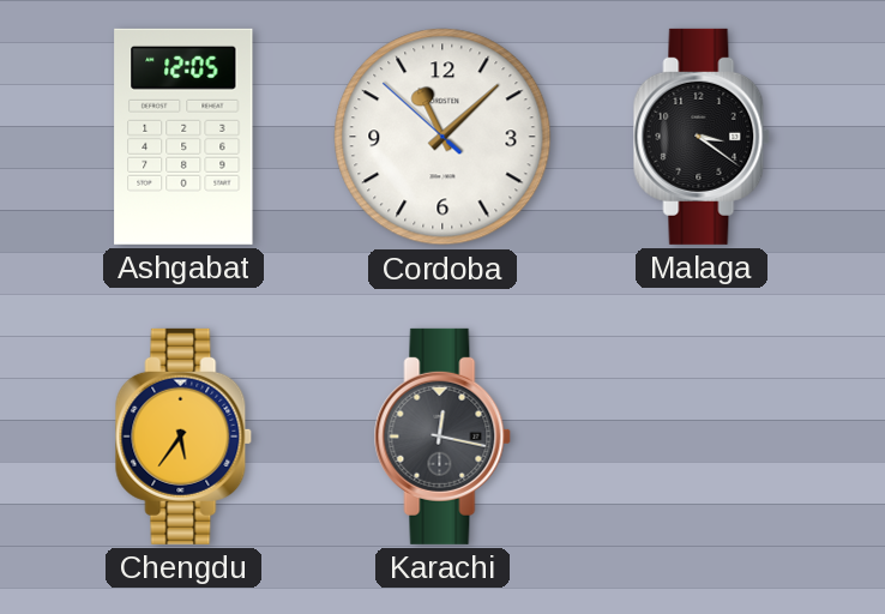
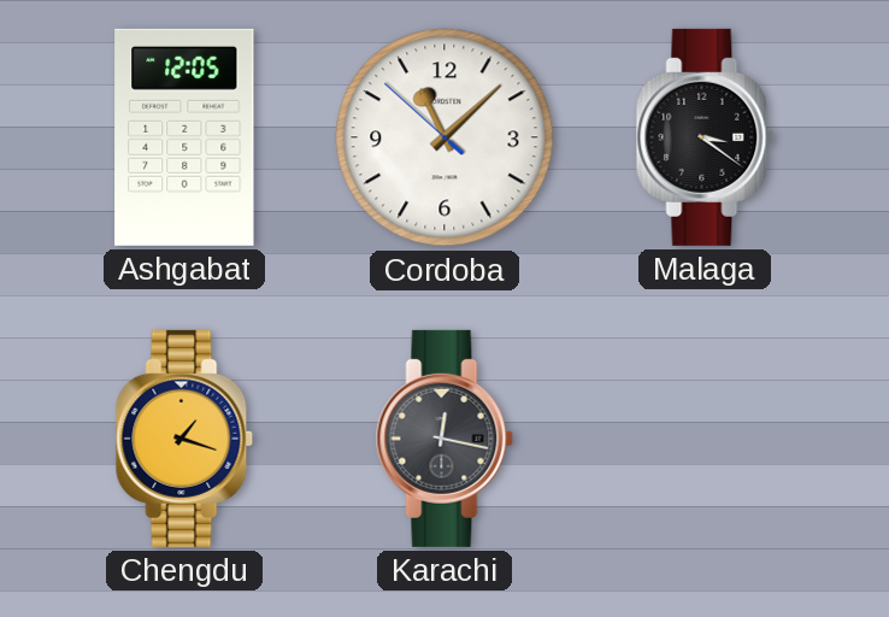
Chengdu: 5:36 -> 1:18 (184, 439)
